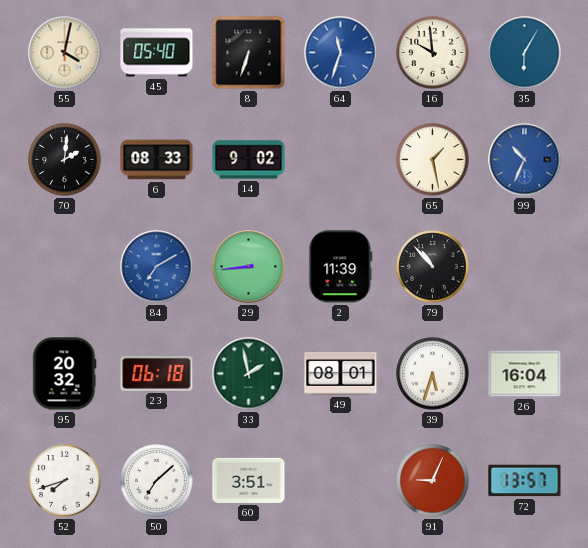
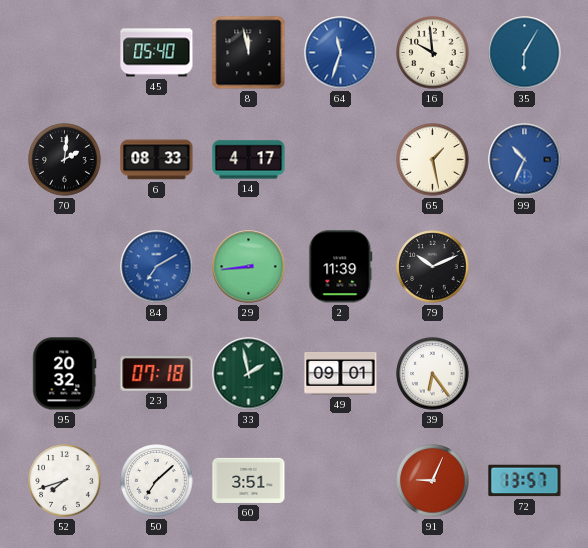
55: 4:02 -> none (65, 53)
8: 6:33 -> 11:58 (249, 53)
14: 9:02 -> 4:17 (249, 160)
79: 10:53 -> 10:11 (433, 267)
23: 06:18 -> 07:18 (157, 374)
49: 08:01 -> 09:01 (341, 373)
39: 5:33 -> 6:24 (433, 374)
26: 16:04 -> none (525, 374)
